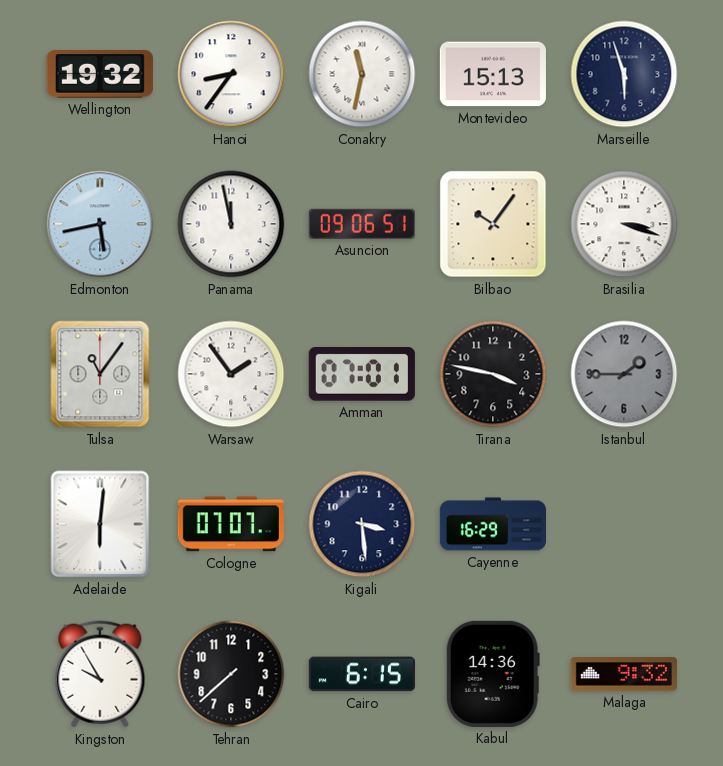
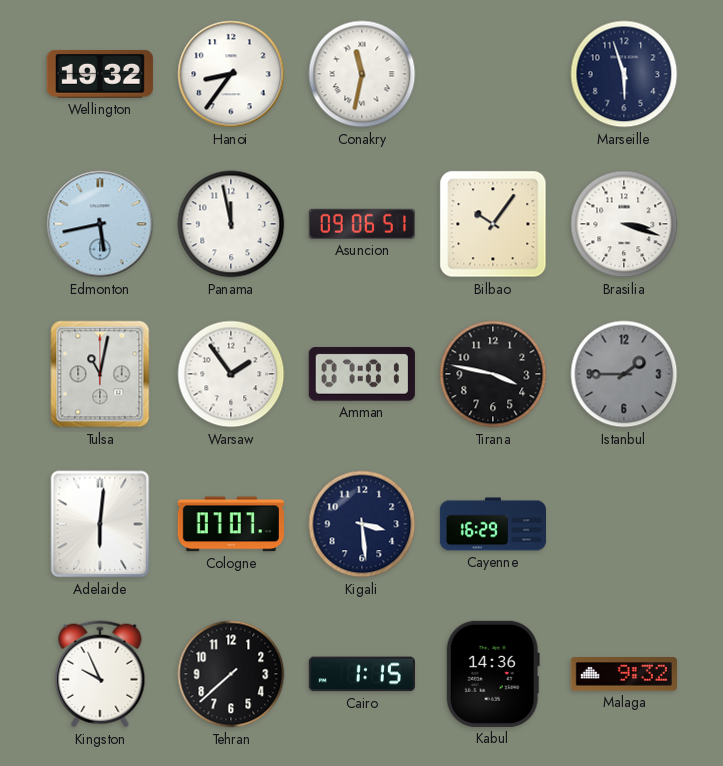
Montevideo: 15:13 -> none (493, 74)
Tulsa: 11:06 -> 11:02 (100, 374)
Kingston: 9:55 -> 9:56 (100, 674)
Cairo: 6:15 -> 1:15 (362, 674)
